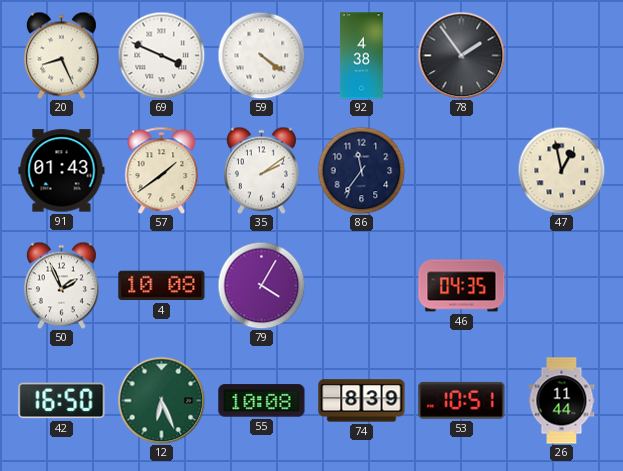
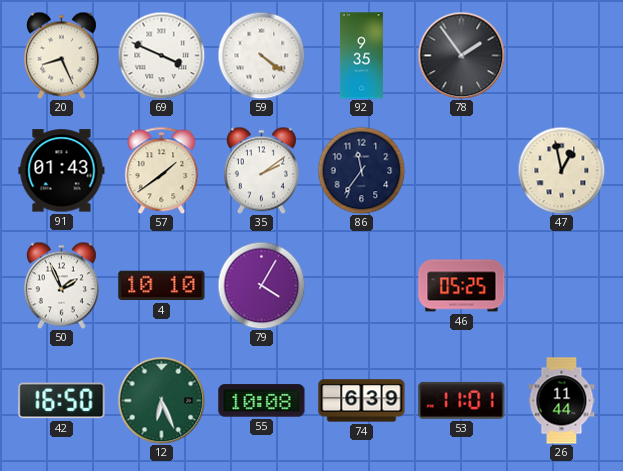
92: 4:38 -> 9:35 (362, 56)
4: 10:08 -> 10:10 (162, 286)
46: 04:35 -> 05:25 (462, 286)
74: 8:39 -> 6:39 (362, 401)
53: 10:51 -> 11:01 (462, 400)
